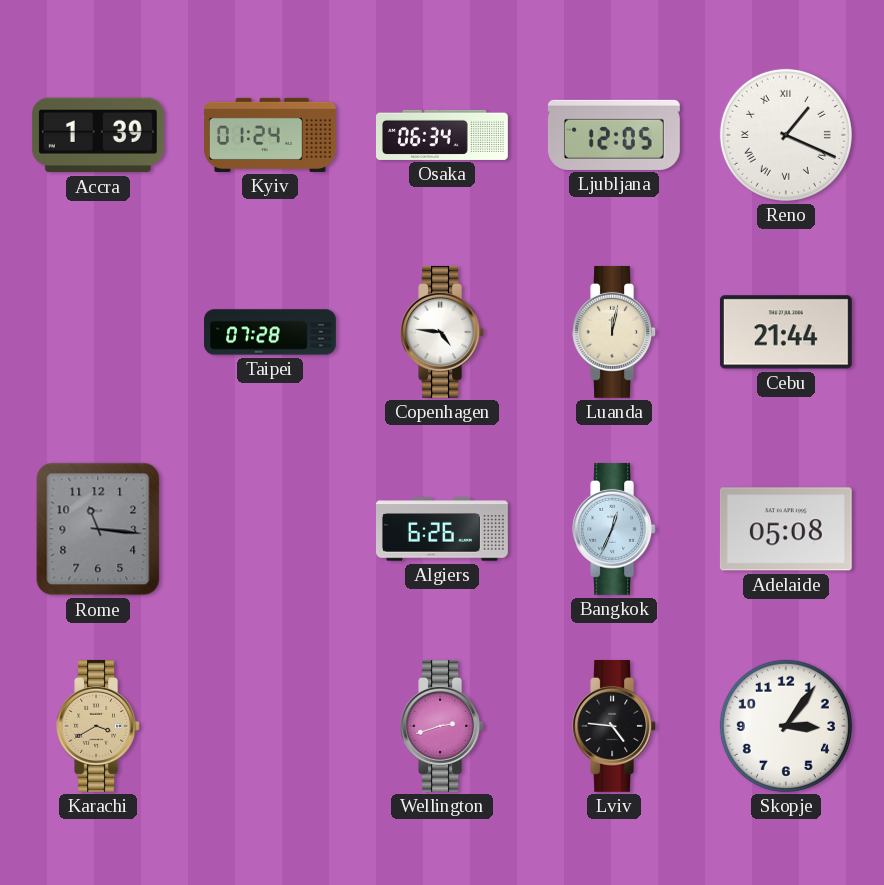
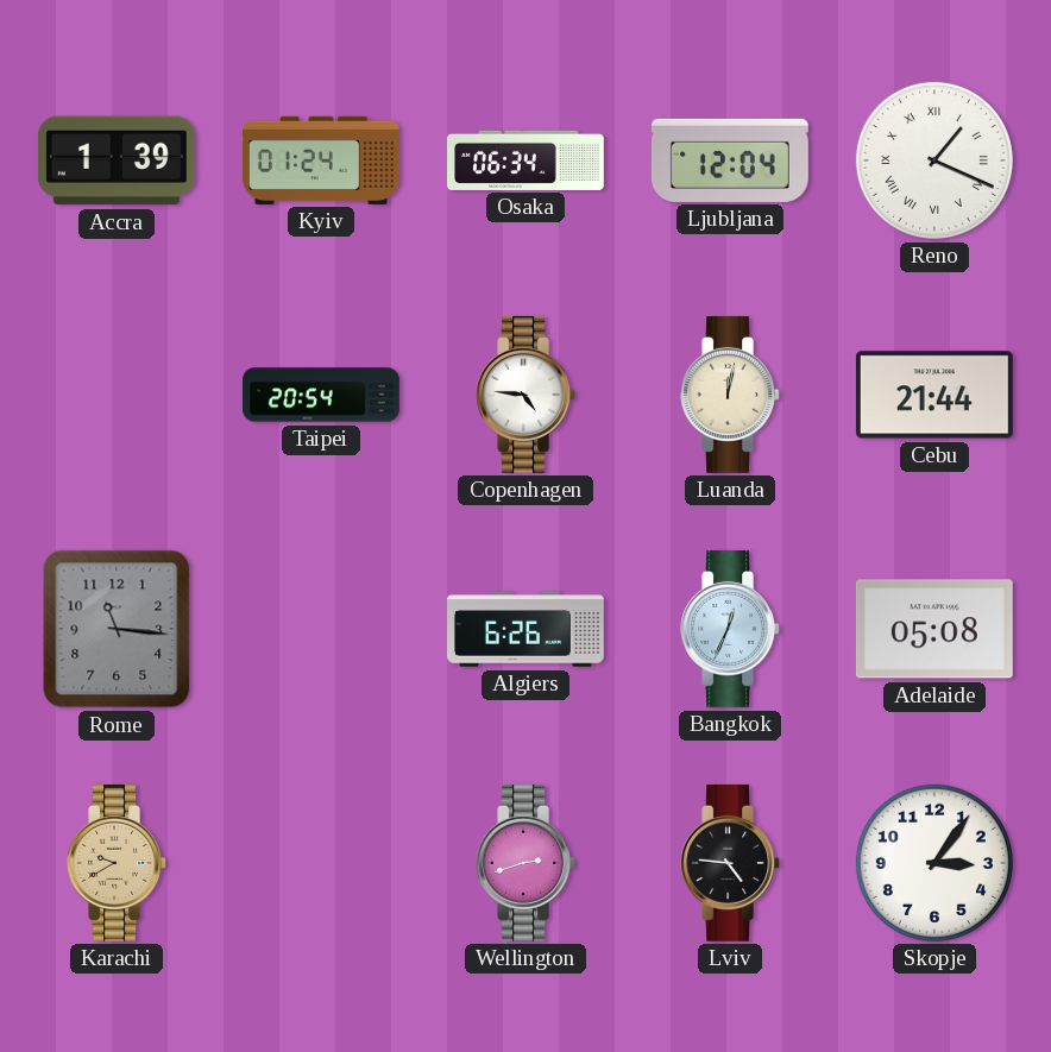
Ljubljana: 12:05 -> 12:04 (730, 160)
Taipei: 07:28 -> 20:54 (322, 395)
Karachi: 3:40 -> 9:40 (117, 863)
